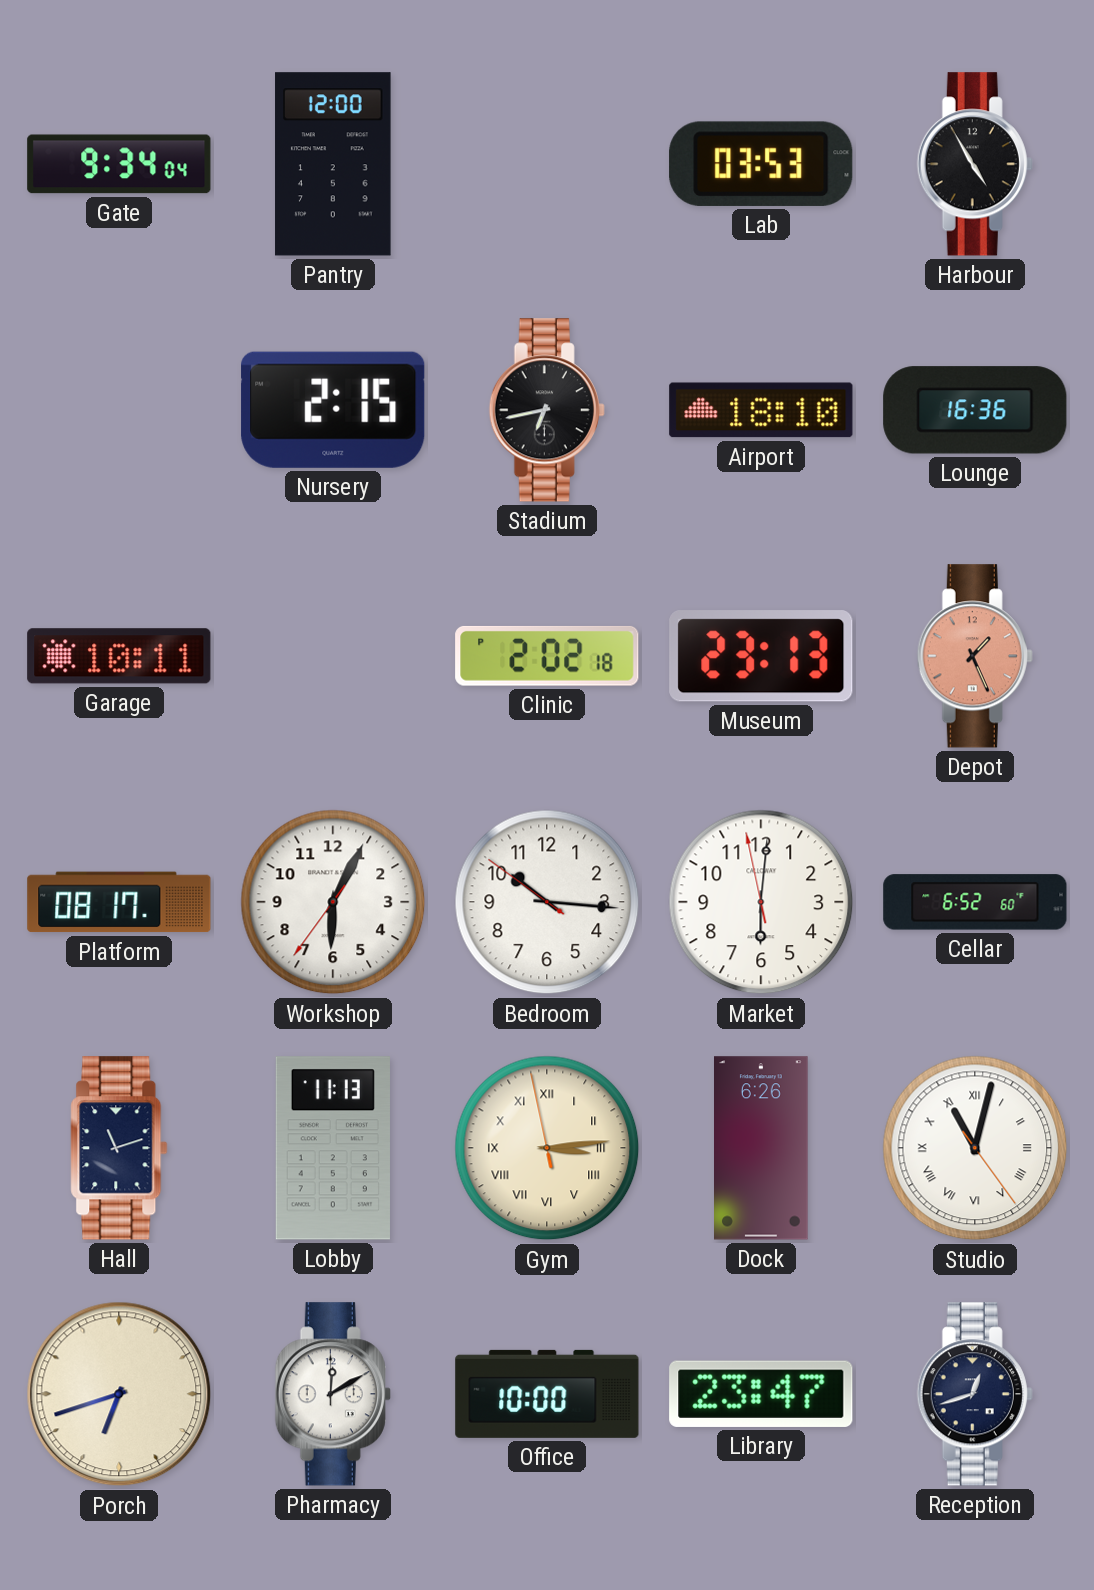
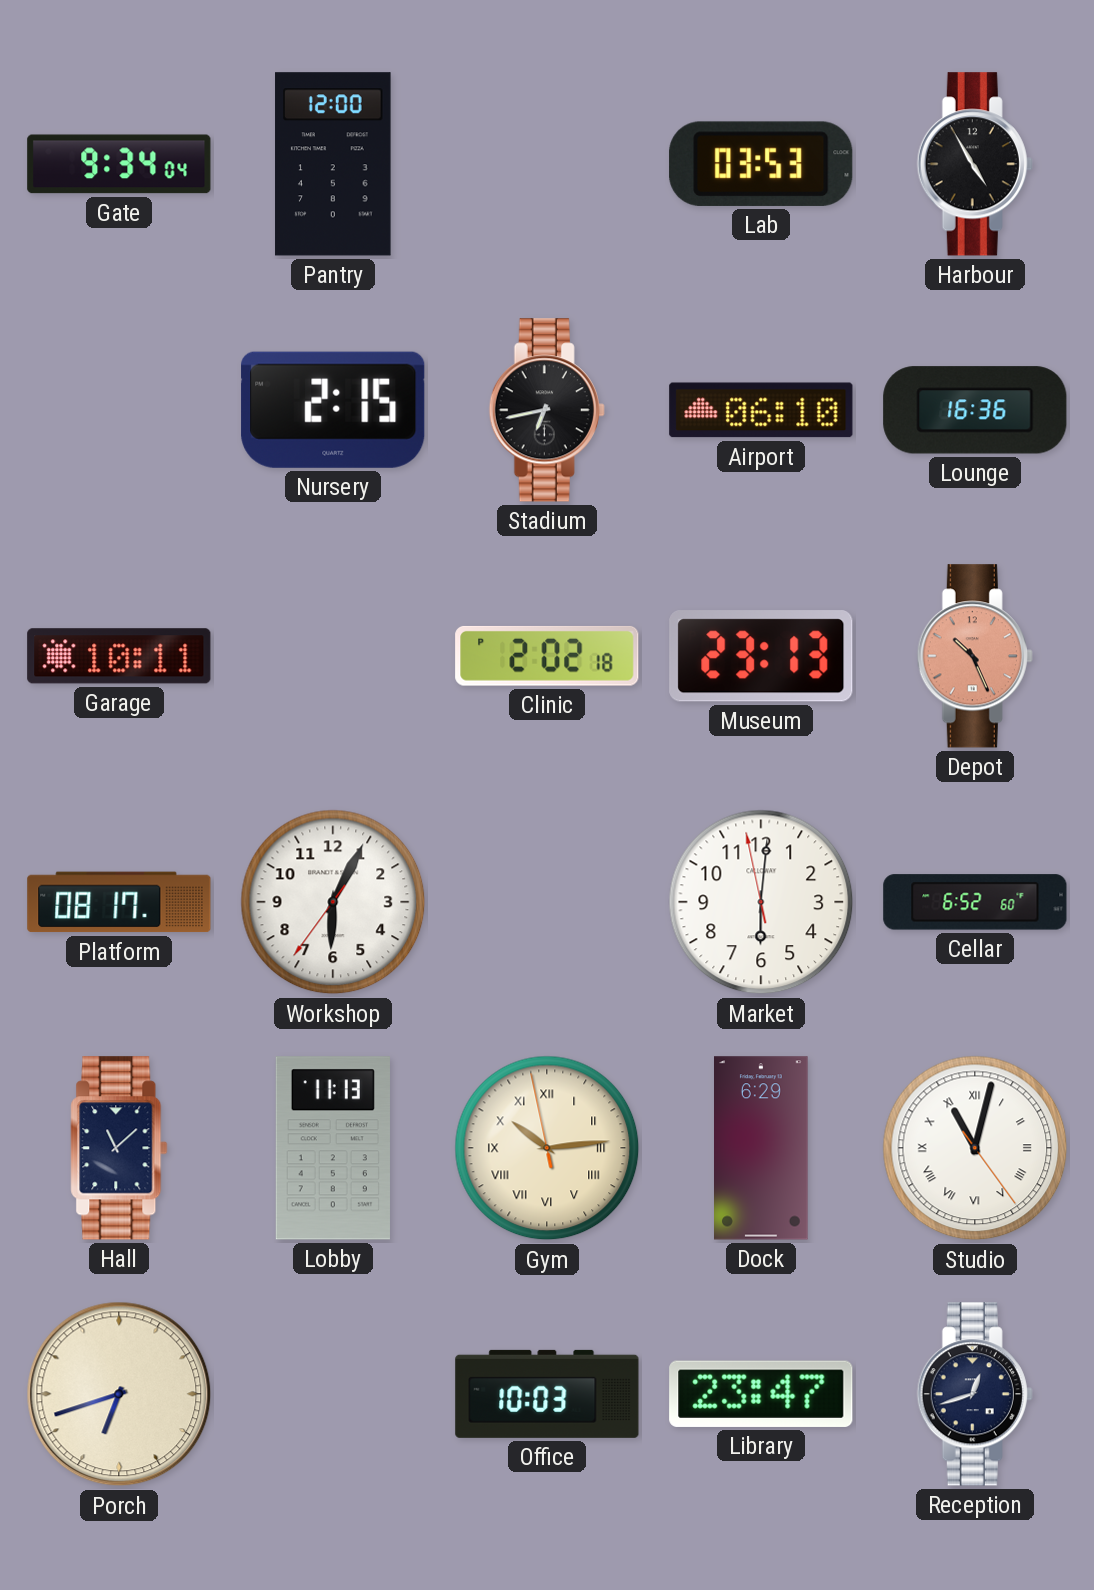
Airport: 18:10 -> 06:10 (761, 410)
Depot: 1:26 -> 10:26 (975, 656)
Bedroom: 10:15 -> none (547, 902)
Hall: 11:12 -> 11:08 (119, 1148)
Gym: 3:13 -> 10:13 (547, 1148)
Dock: 6:26 -> 6:29 (761, 1148)
Pharmacy: 12:10 -> none (333, 1394)
Office: 10:00 -> 10:03 (547, 1394)
